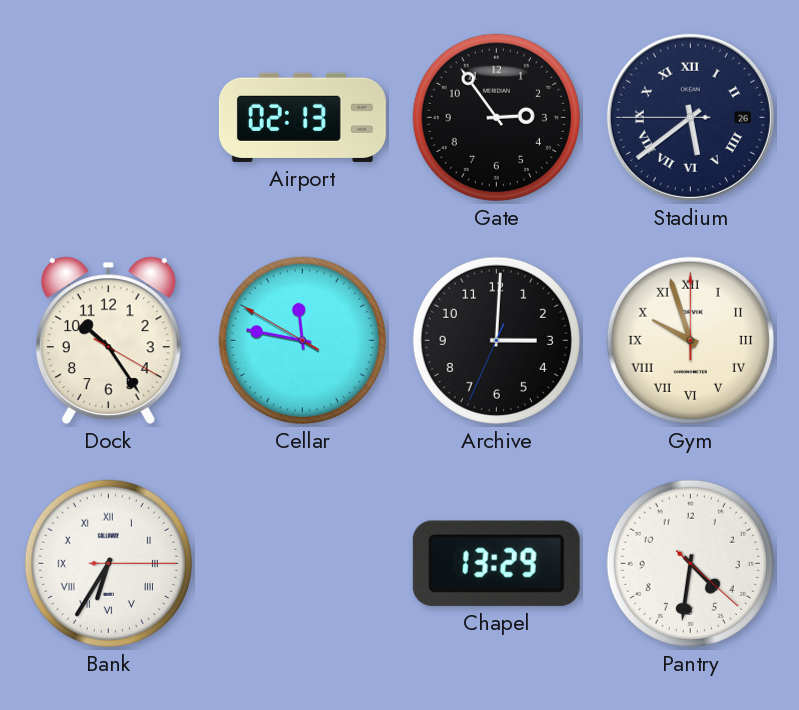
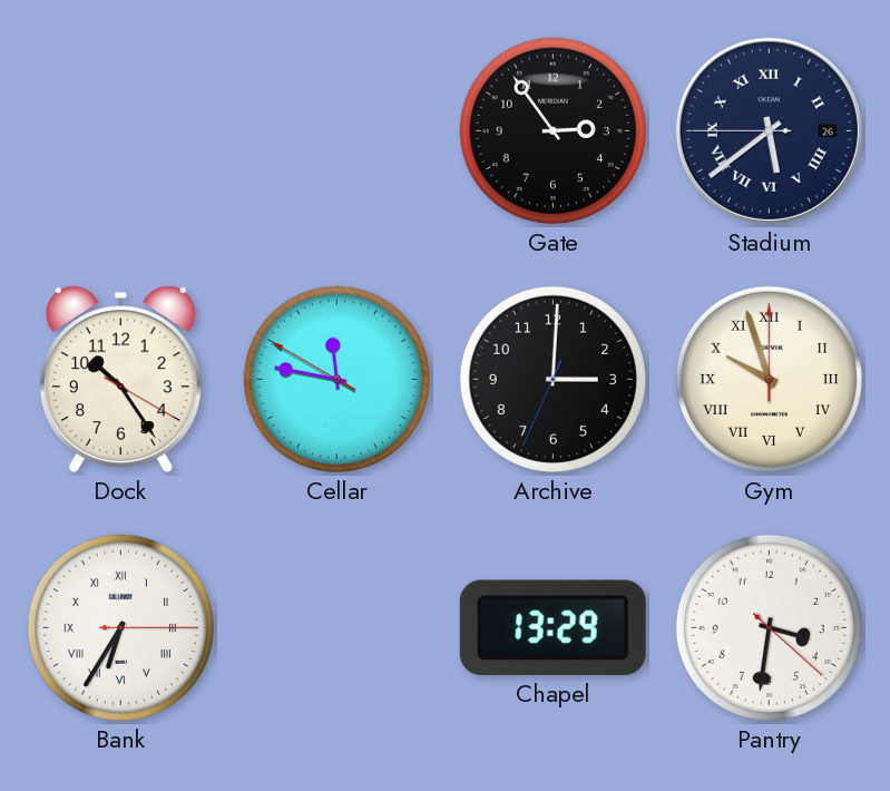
Airport: 02:13 -> none (302, 117)
Pantry: 4:31 -> 3:31 (769, 627)
